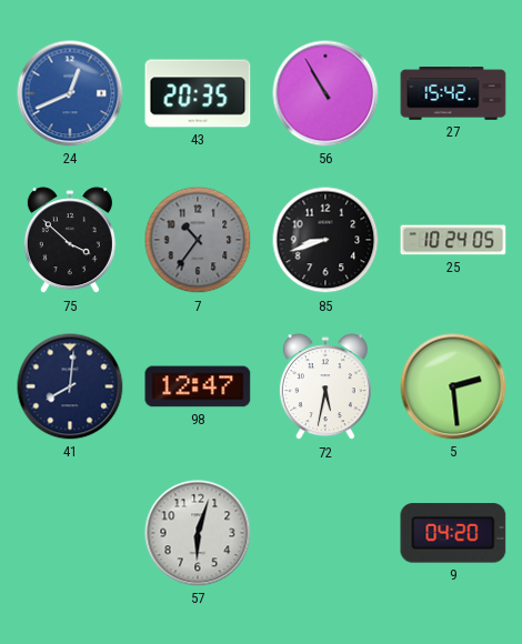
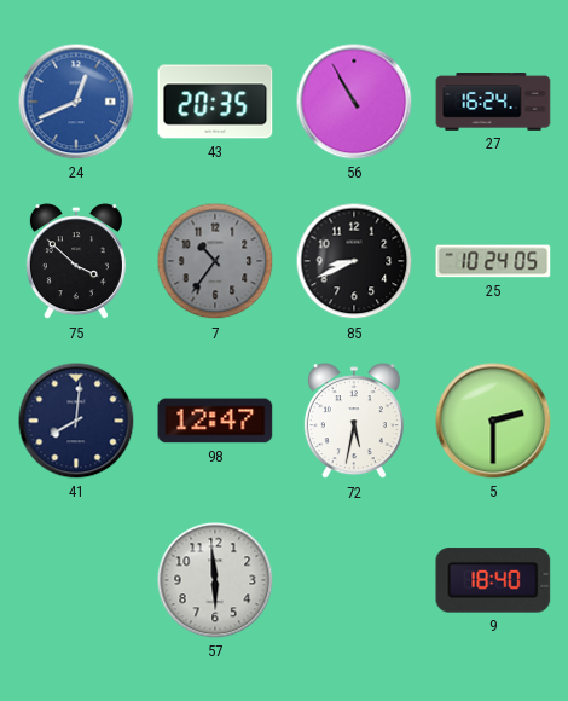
27: 15:42 -> 16:24 (493, 102)
85: 8:42 -> 8:41 (354, 261)
5: 2:29 -> 2:30 (493, 421)
57: 6:03 -> 5:59 (215, 580)
9: 04:20 -> 18:40 (493, 580)
